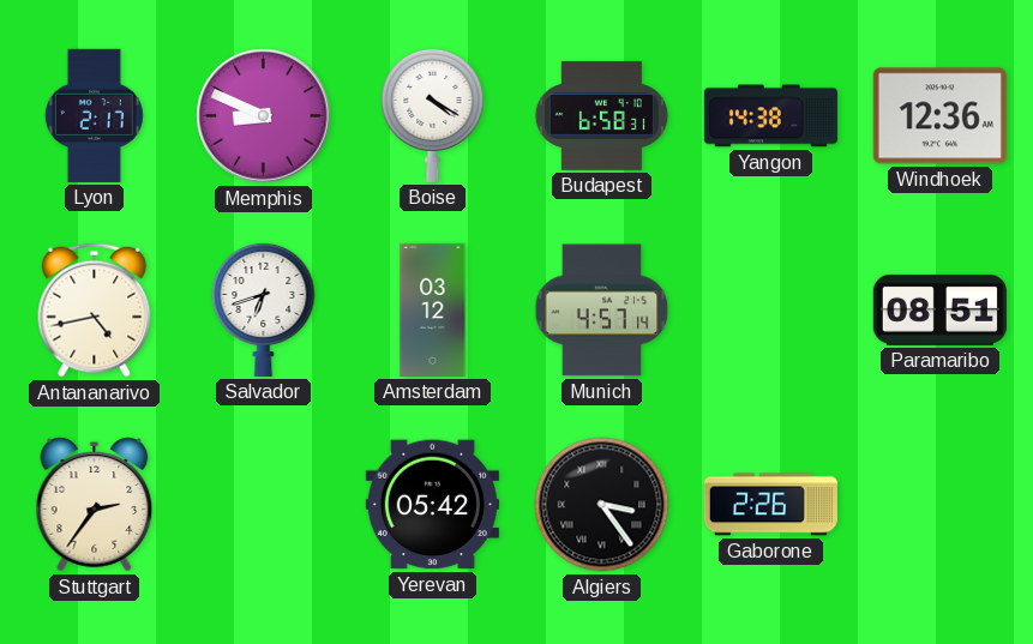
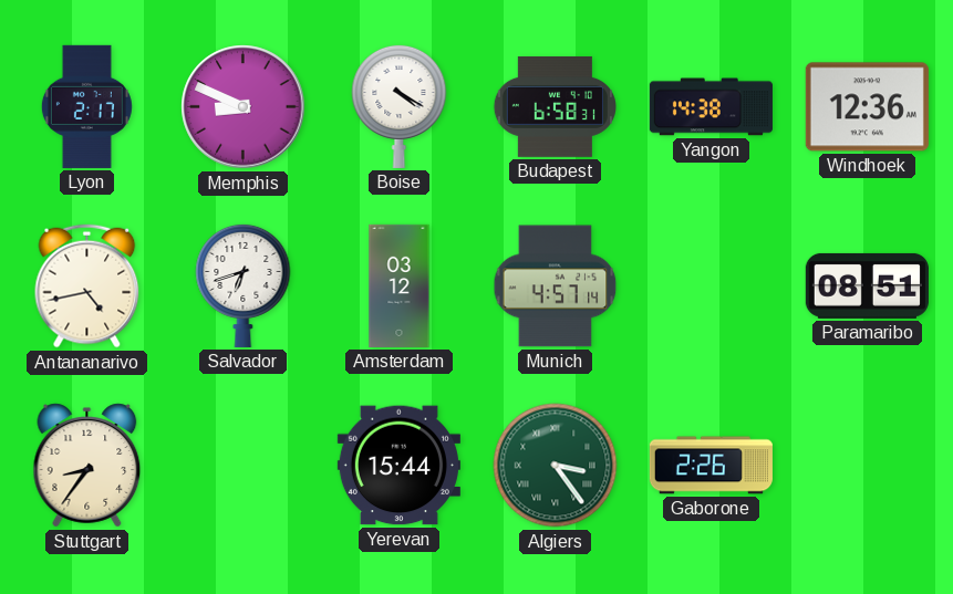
Stuttgart: 2:36 -> 8:36 (87, 466)
Yerevan: 05:42 -> 15:44 (398, 466)
Algiers dial: black -> green (556, 466)
